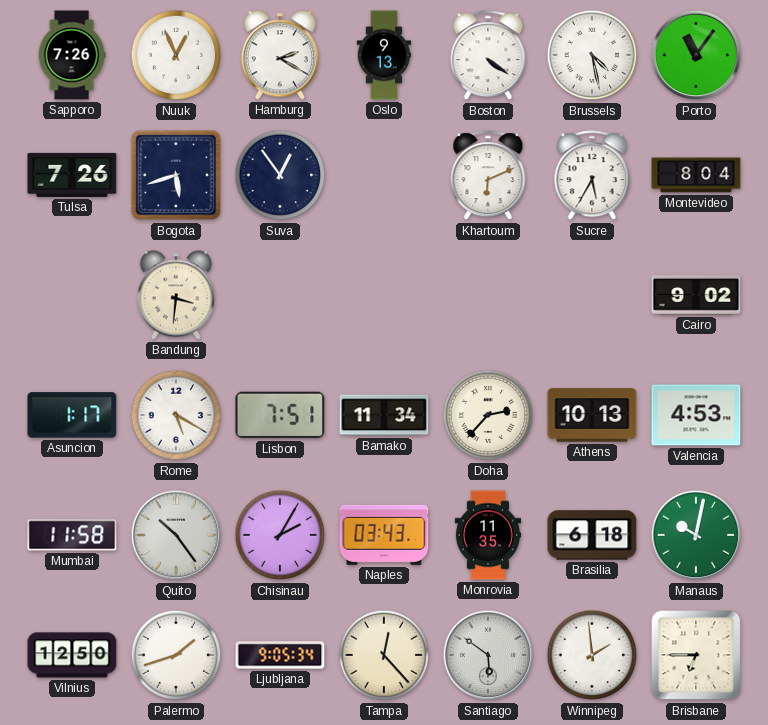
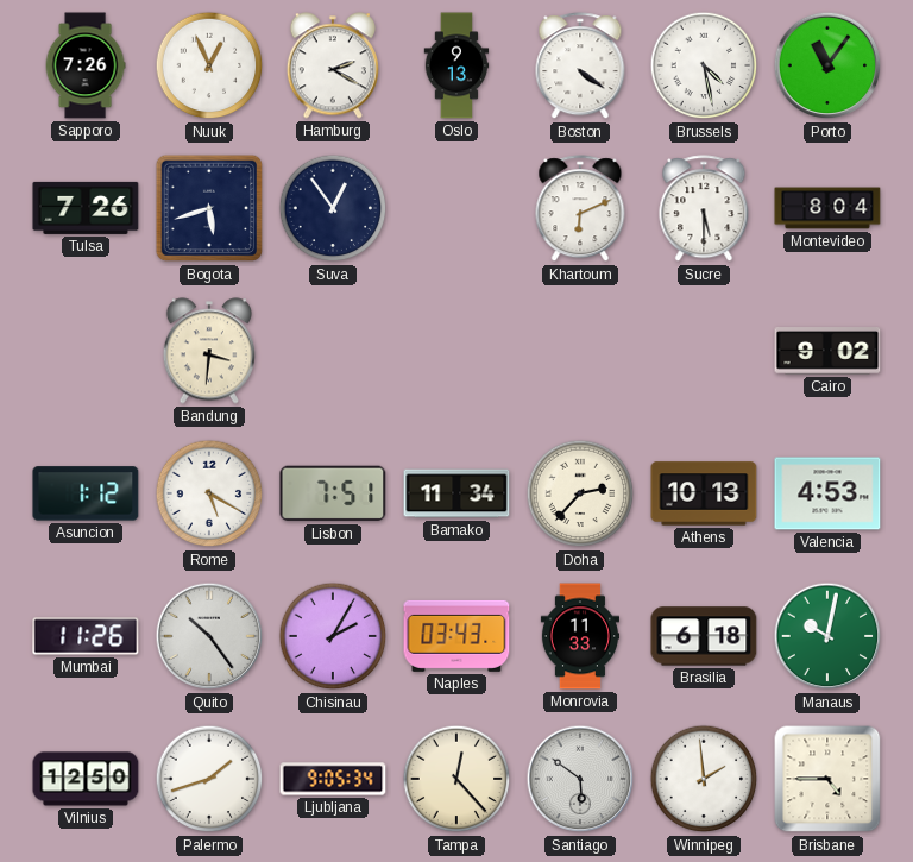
Sucre: 5:35 -> 5:30 (704, 209)
Asuncion: 1:17 -> 1:12 (86, 493)
Mumbai: 11:58 -> 11:26 (86, 636)
Monrovia: 11:35 -> 11:33 (579, 636)
Brisbane: 6:45 -> 4:45 (827, 779)
